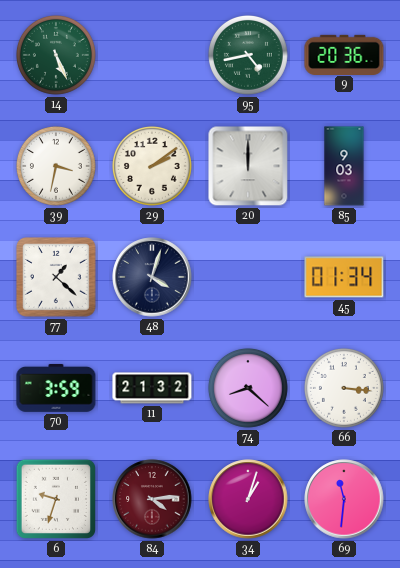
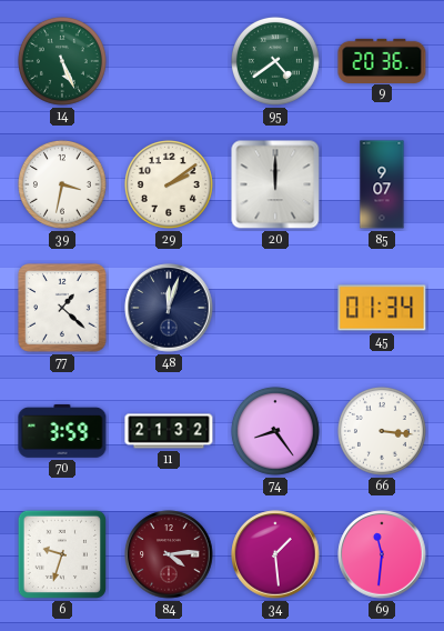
95: 4:43 -> 4:39 (275, 61)
85: 9:03 -> 9:07 (382, 184)
48: 4:03 -> 12:03 (169, 308)
74: 8:22 -> 8:24 (275, 431)
34: 1:03 -> 1:29 (275, 554)
